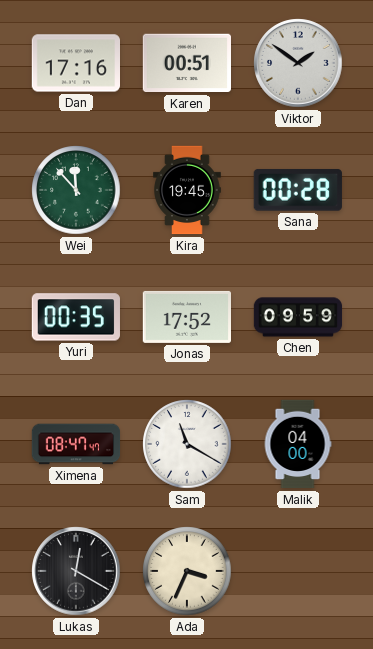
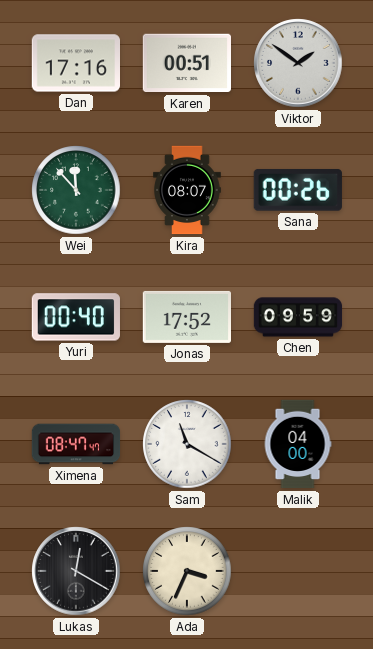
Kira: 19:45 -> 08:07 (188, 190)
Sana: 00:28 -> 00:26 (298, 190)
Yuri: 00:35 -> 00:40 (76, 317)
